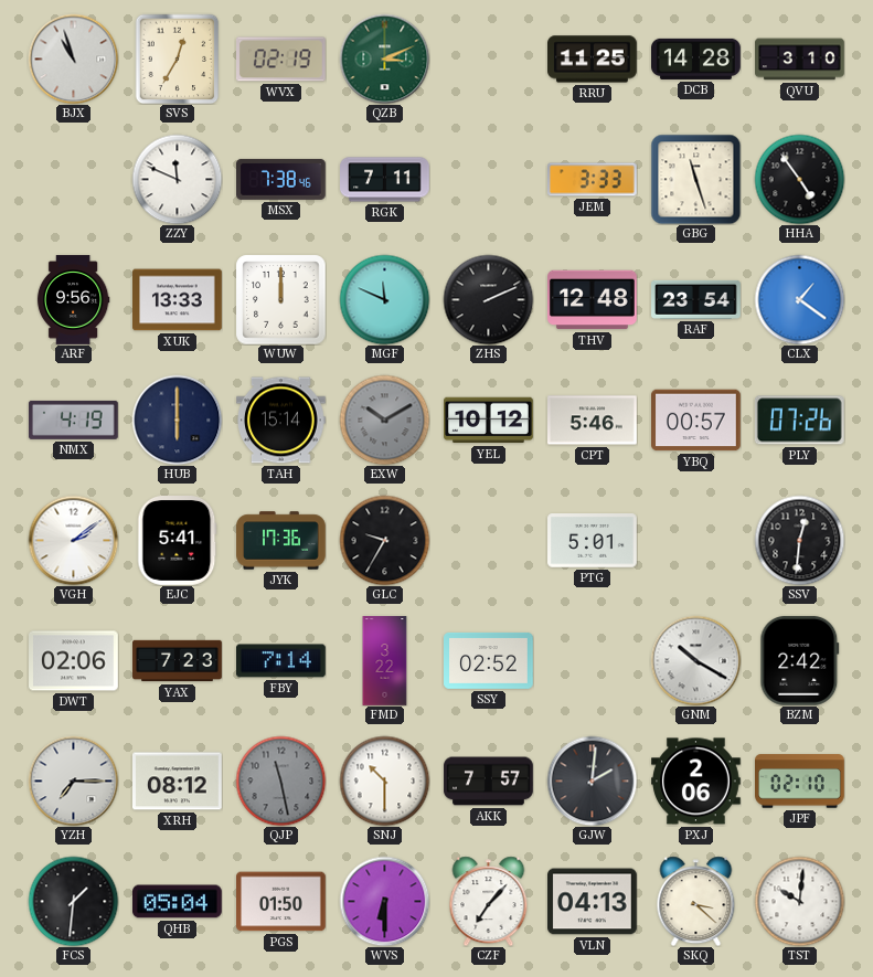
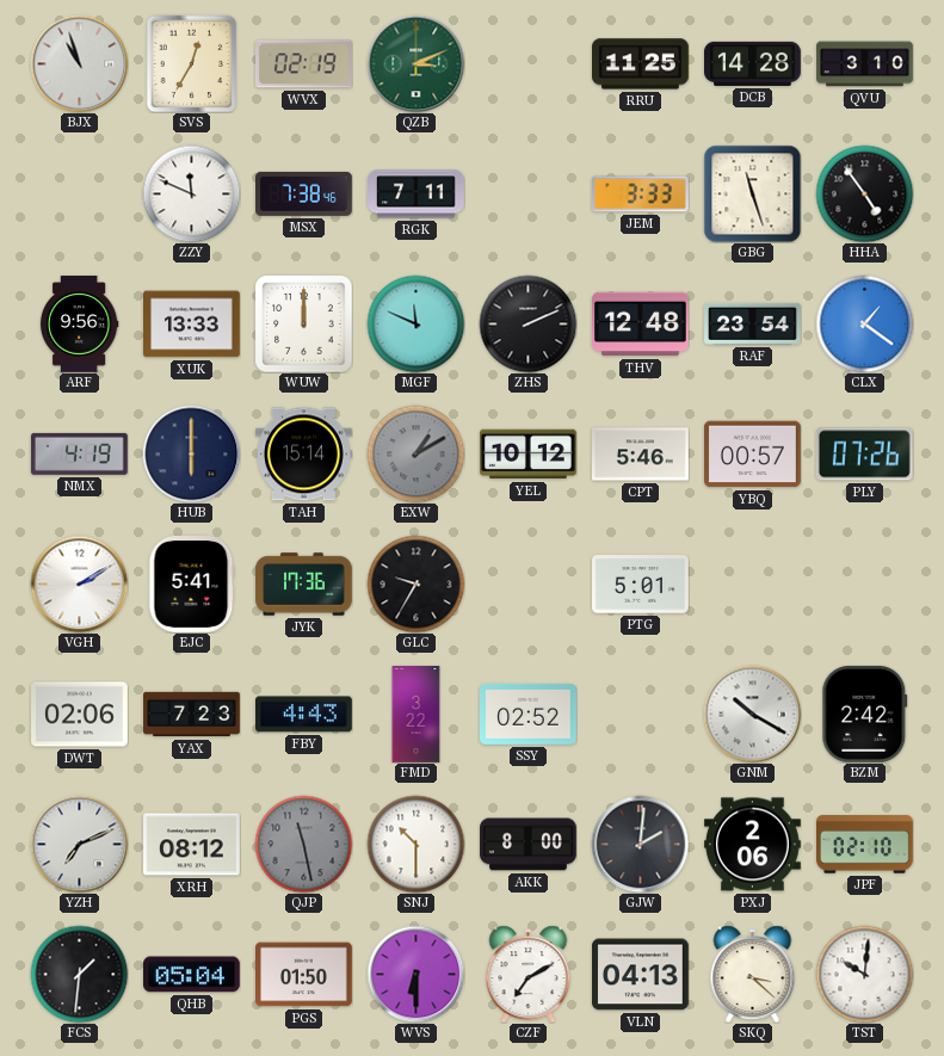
EXW: 10:10 -> 1:10 (415, 453)
VGH: 2:09 -> 2:10 (79, 583)
SSV: 12:31 -> none (799, 540)
FBY: 7:14 -> 4:43 (304, 715)
YZH: 7:15 -> 7:11 (79, 844)
AKK: 7:57 -> 8:00 (529, 845)
CZF: 7:07 -> 7:10 (529, 974)
